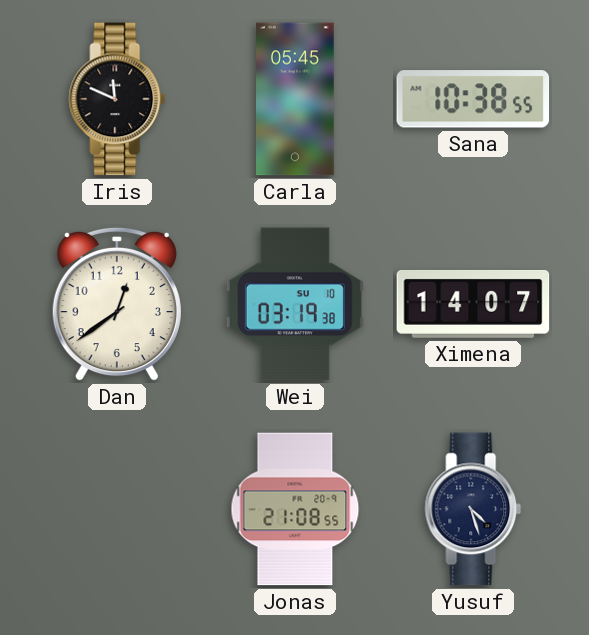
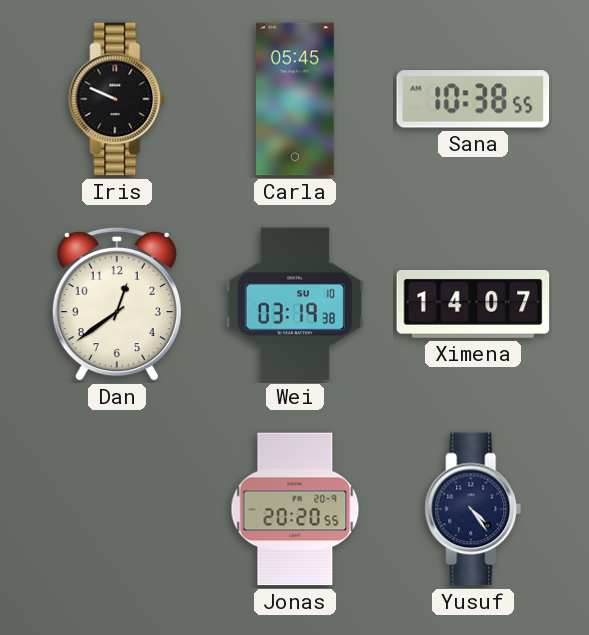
Iris: 11:49 -> 9:49 (117, 99)
Jonas: 21:08 -> 20:20 (295, 509)
Yusuf: 4:27 -> 4:24 (473, 509)
